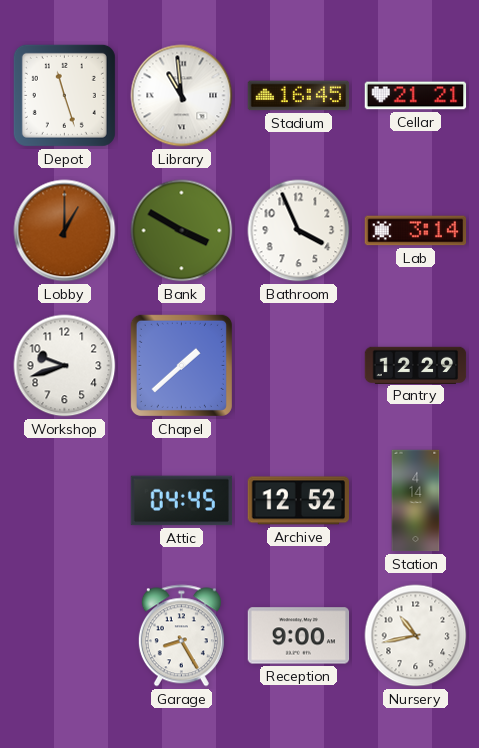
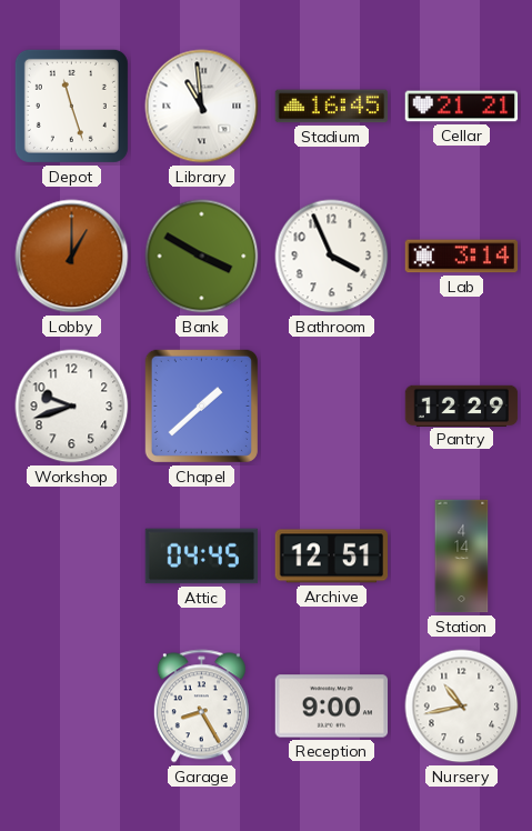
Archive: 12:52 -> 12:51 (331, 557)
